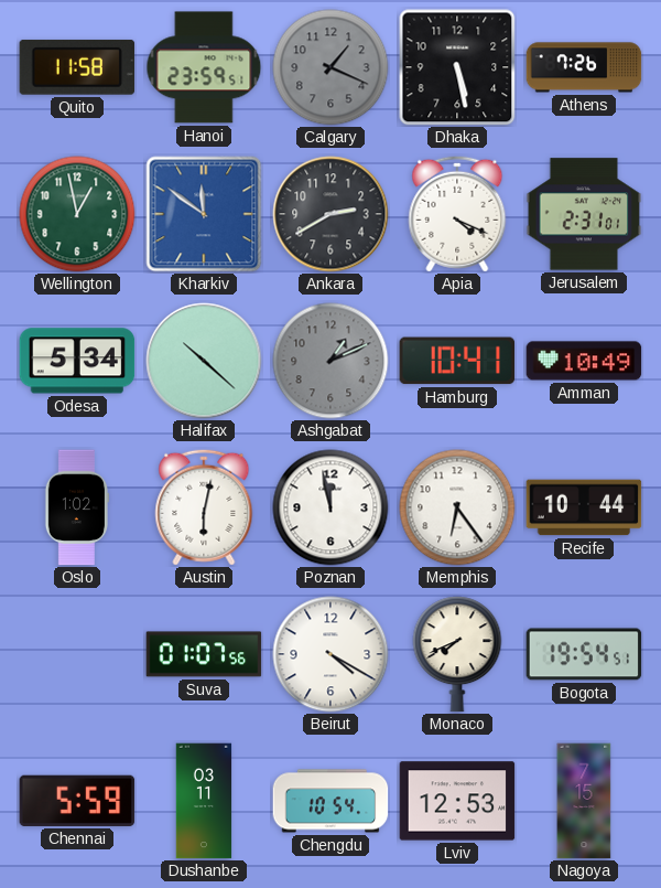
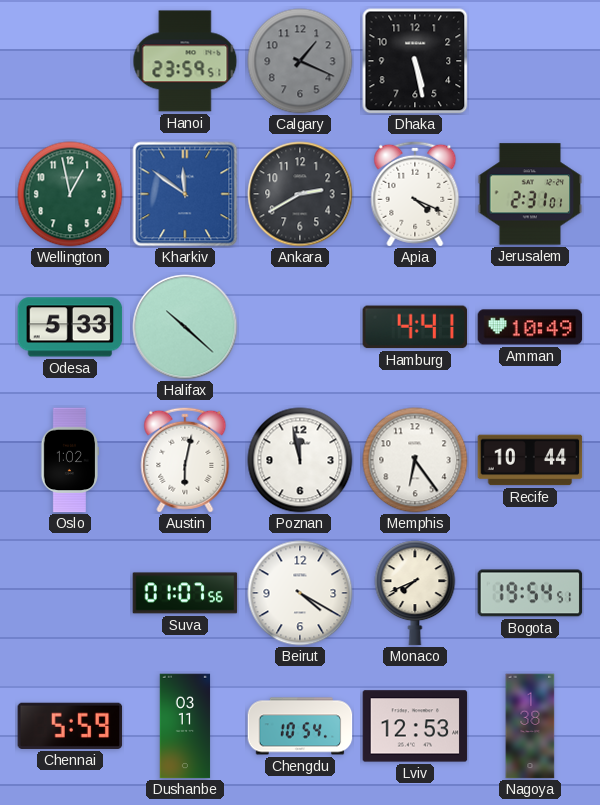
Quito: 11:58 -> none (77, 67)
Athens: 7:26 -> none (584, 67)
Odesa: 5:34 -> 5:33 (70, 327)
Ashgabat: 1:11 -> none (330, 361)
Hamburg: 10:41 -> 4:41 (415, 327)
Nagoya: 7:15 -> 1:38 (530, 726)
